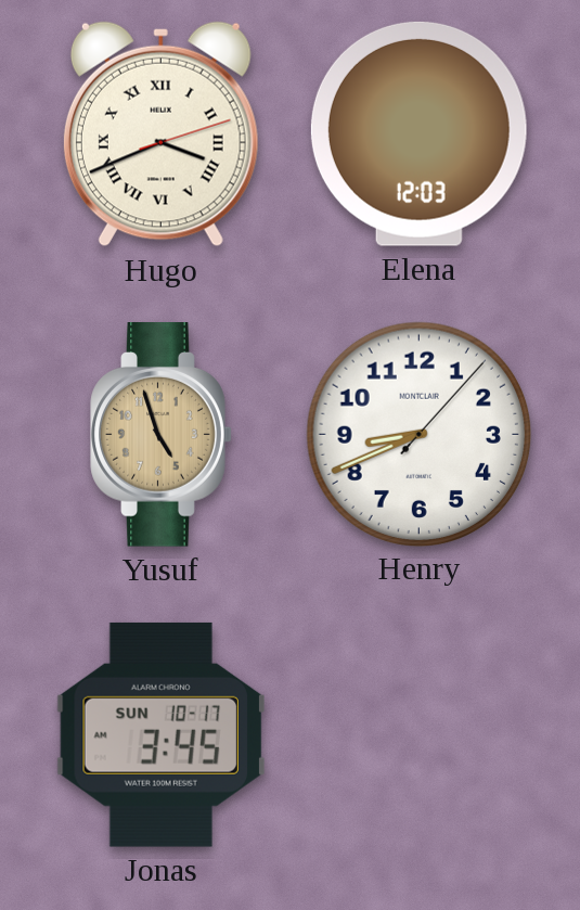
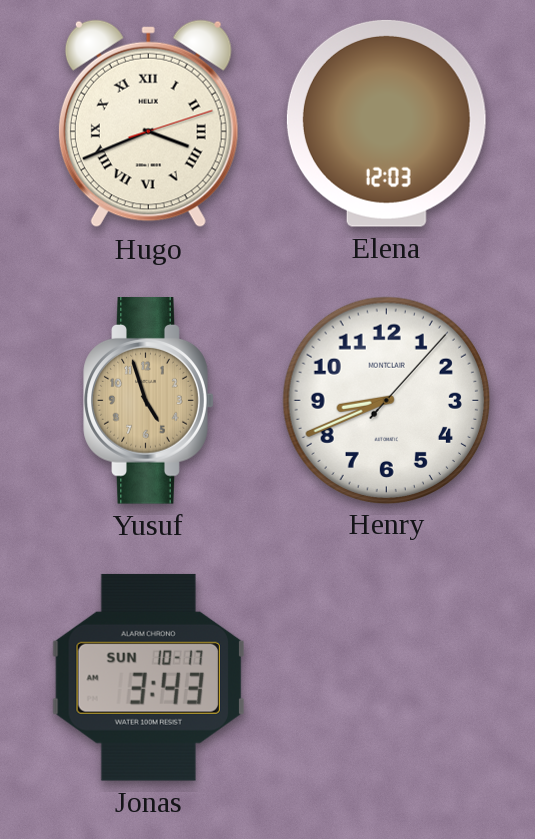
Jonas: 3:45 -> 3:43 (148, 677)
